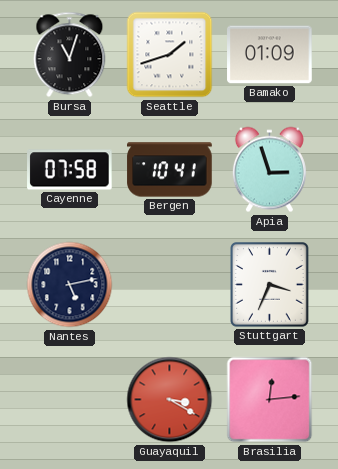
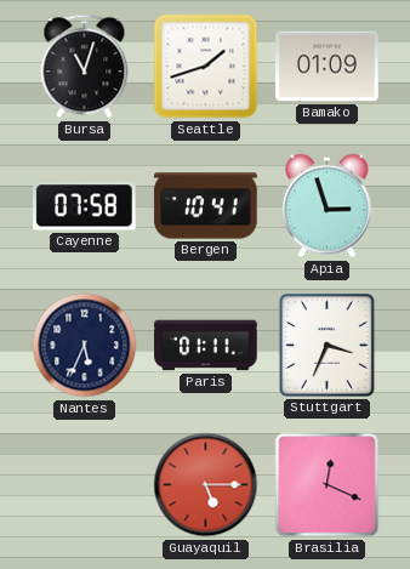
Nantes: 5:13 -> 5:34 (85, 346)
Paris: none -> 01:11 (206, 346)
Guayaquil: 3:20 -> 5:15 (206, 485)
Brasilia: 12:14 -> 12:19 (328, 485)
